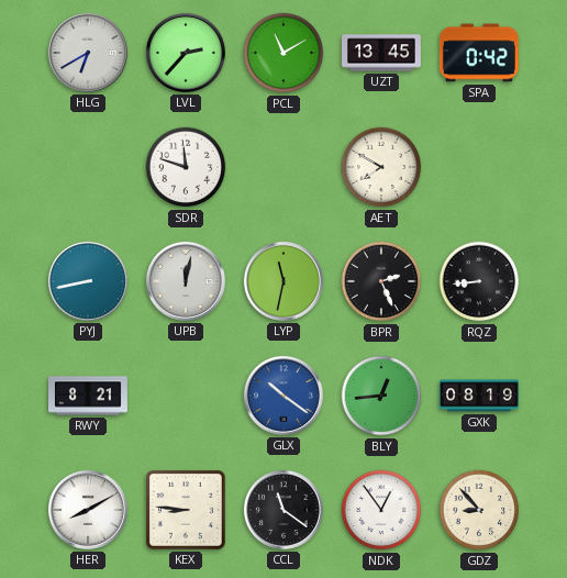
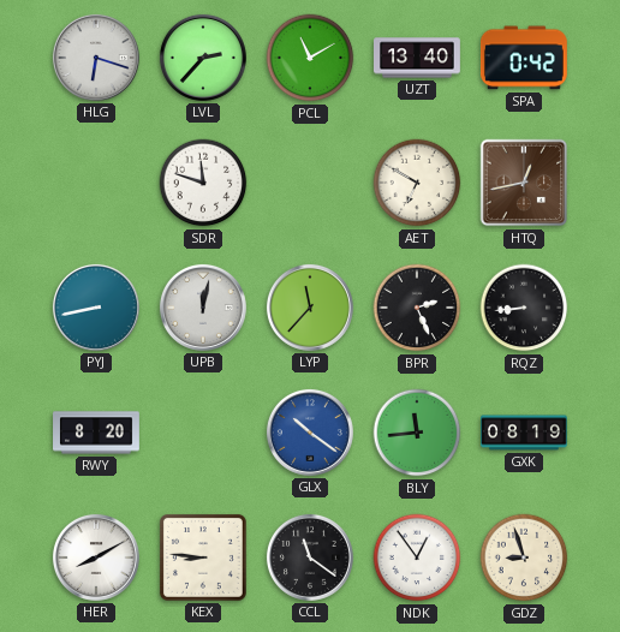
HLG: 6:40 -> 6:18 (96, 58)
UZT: 13:45 -> 13:40 (418, 58)
AET: 7:50 -> 6:50 (417, 183)
HTQ: none -> 12:43 (524, 183)
LYP: 11:32 -> 11:37 (310, 308)
RWY: 8:21 -> 8:20 (97, 433)
BLY: 12:44 -> 11:44 (417, 433)
GDZ: 8:53 -> 8:57 (524, 558)
